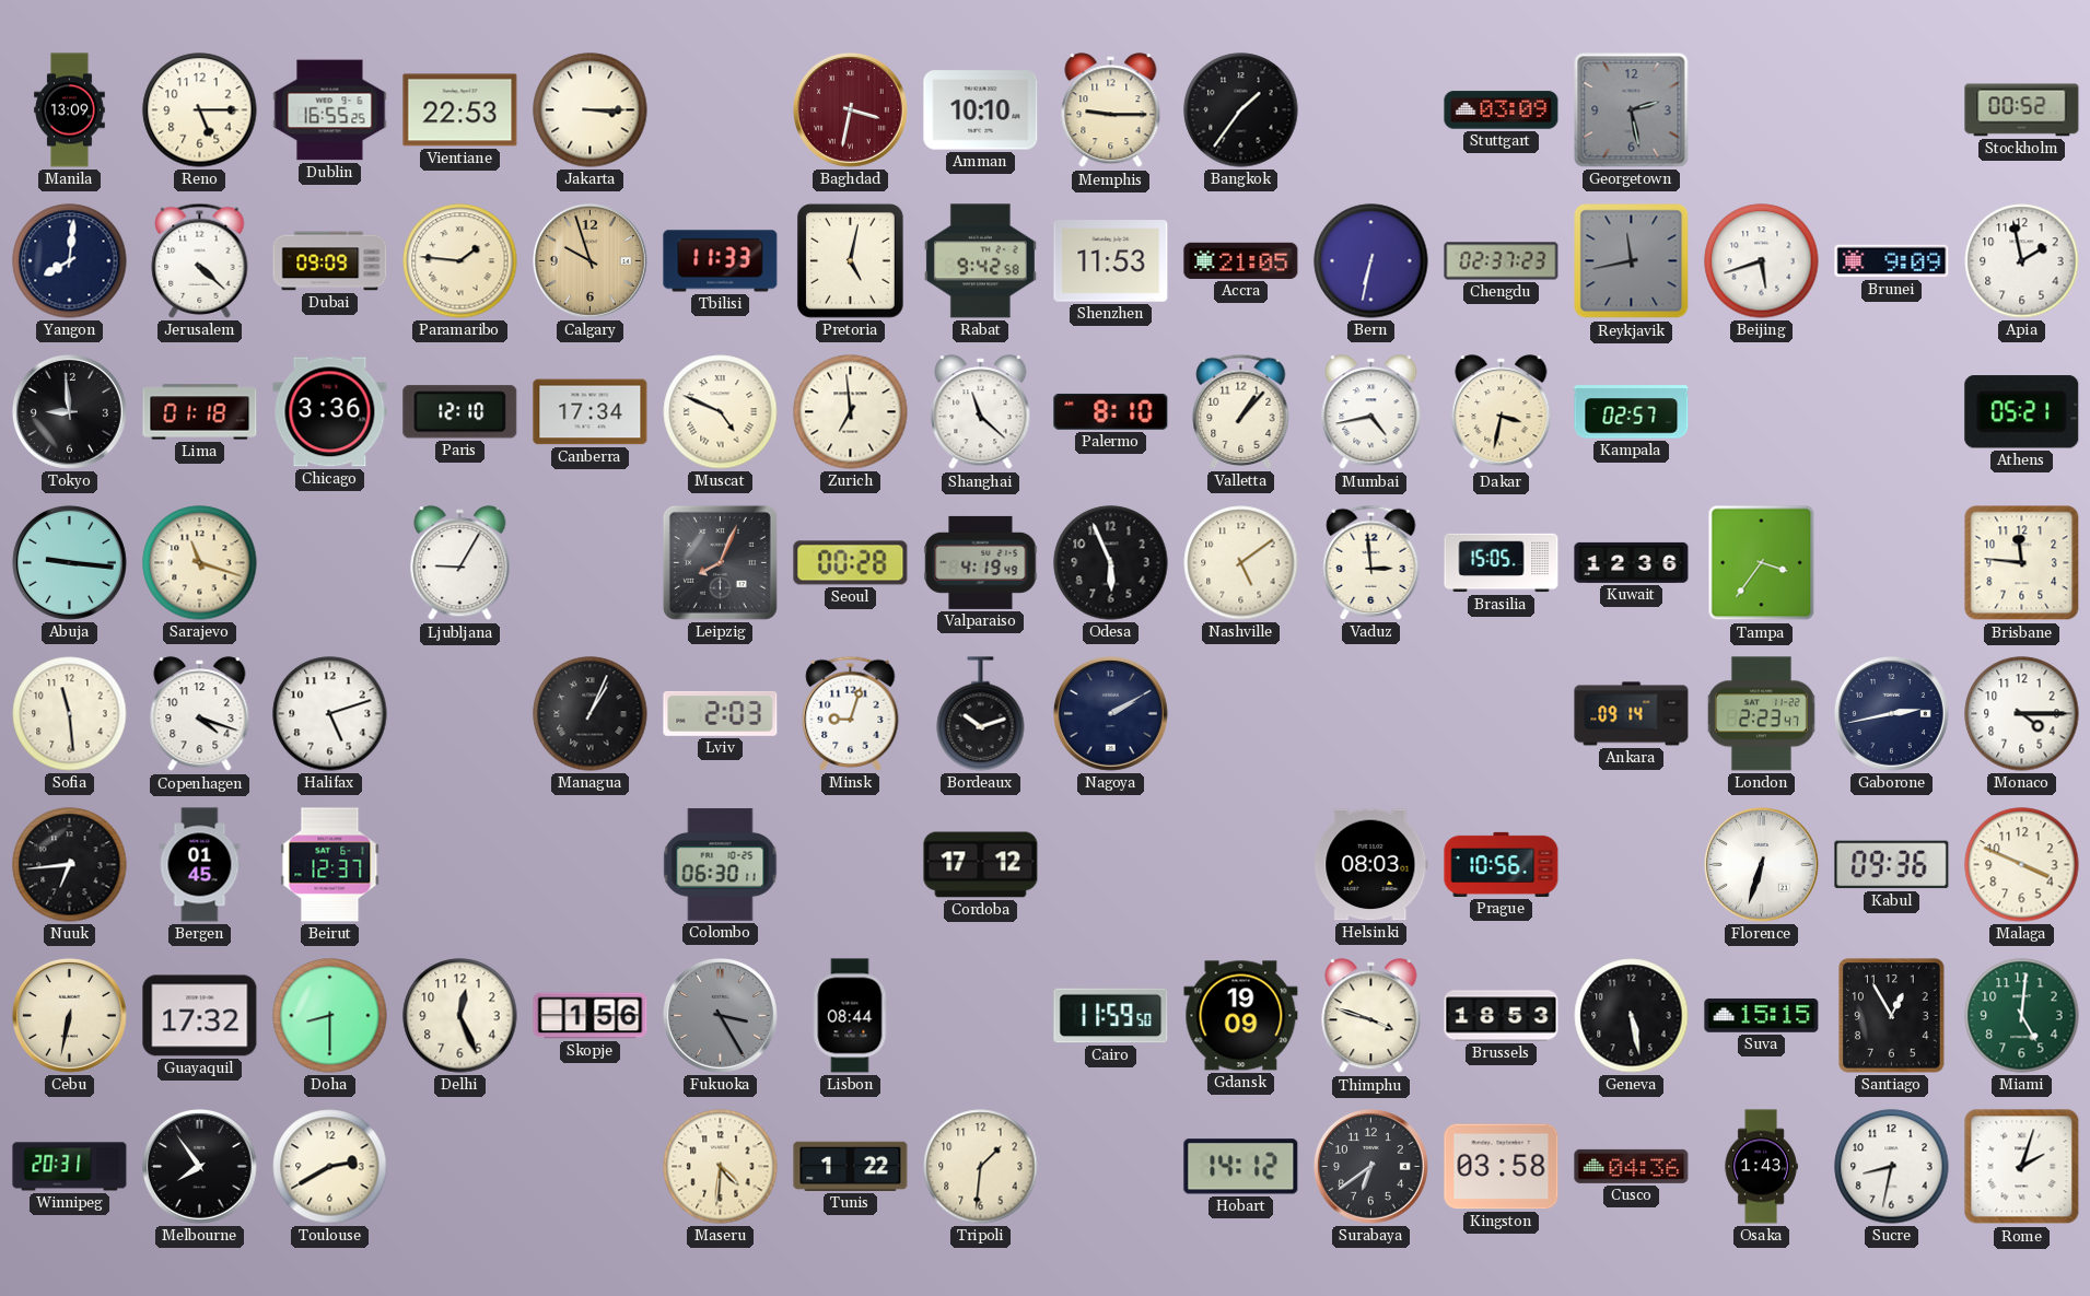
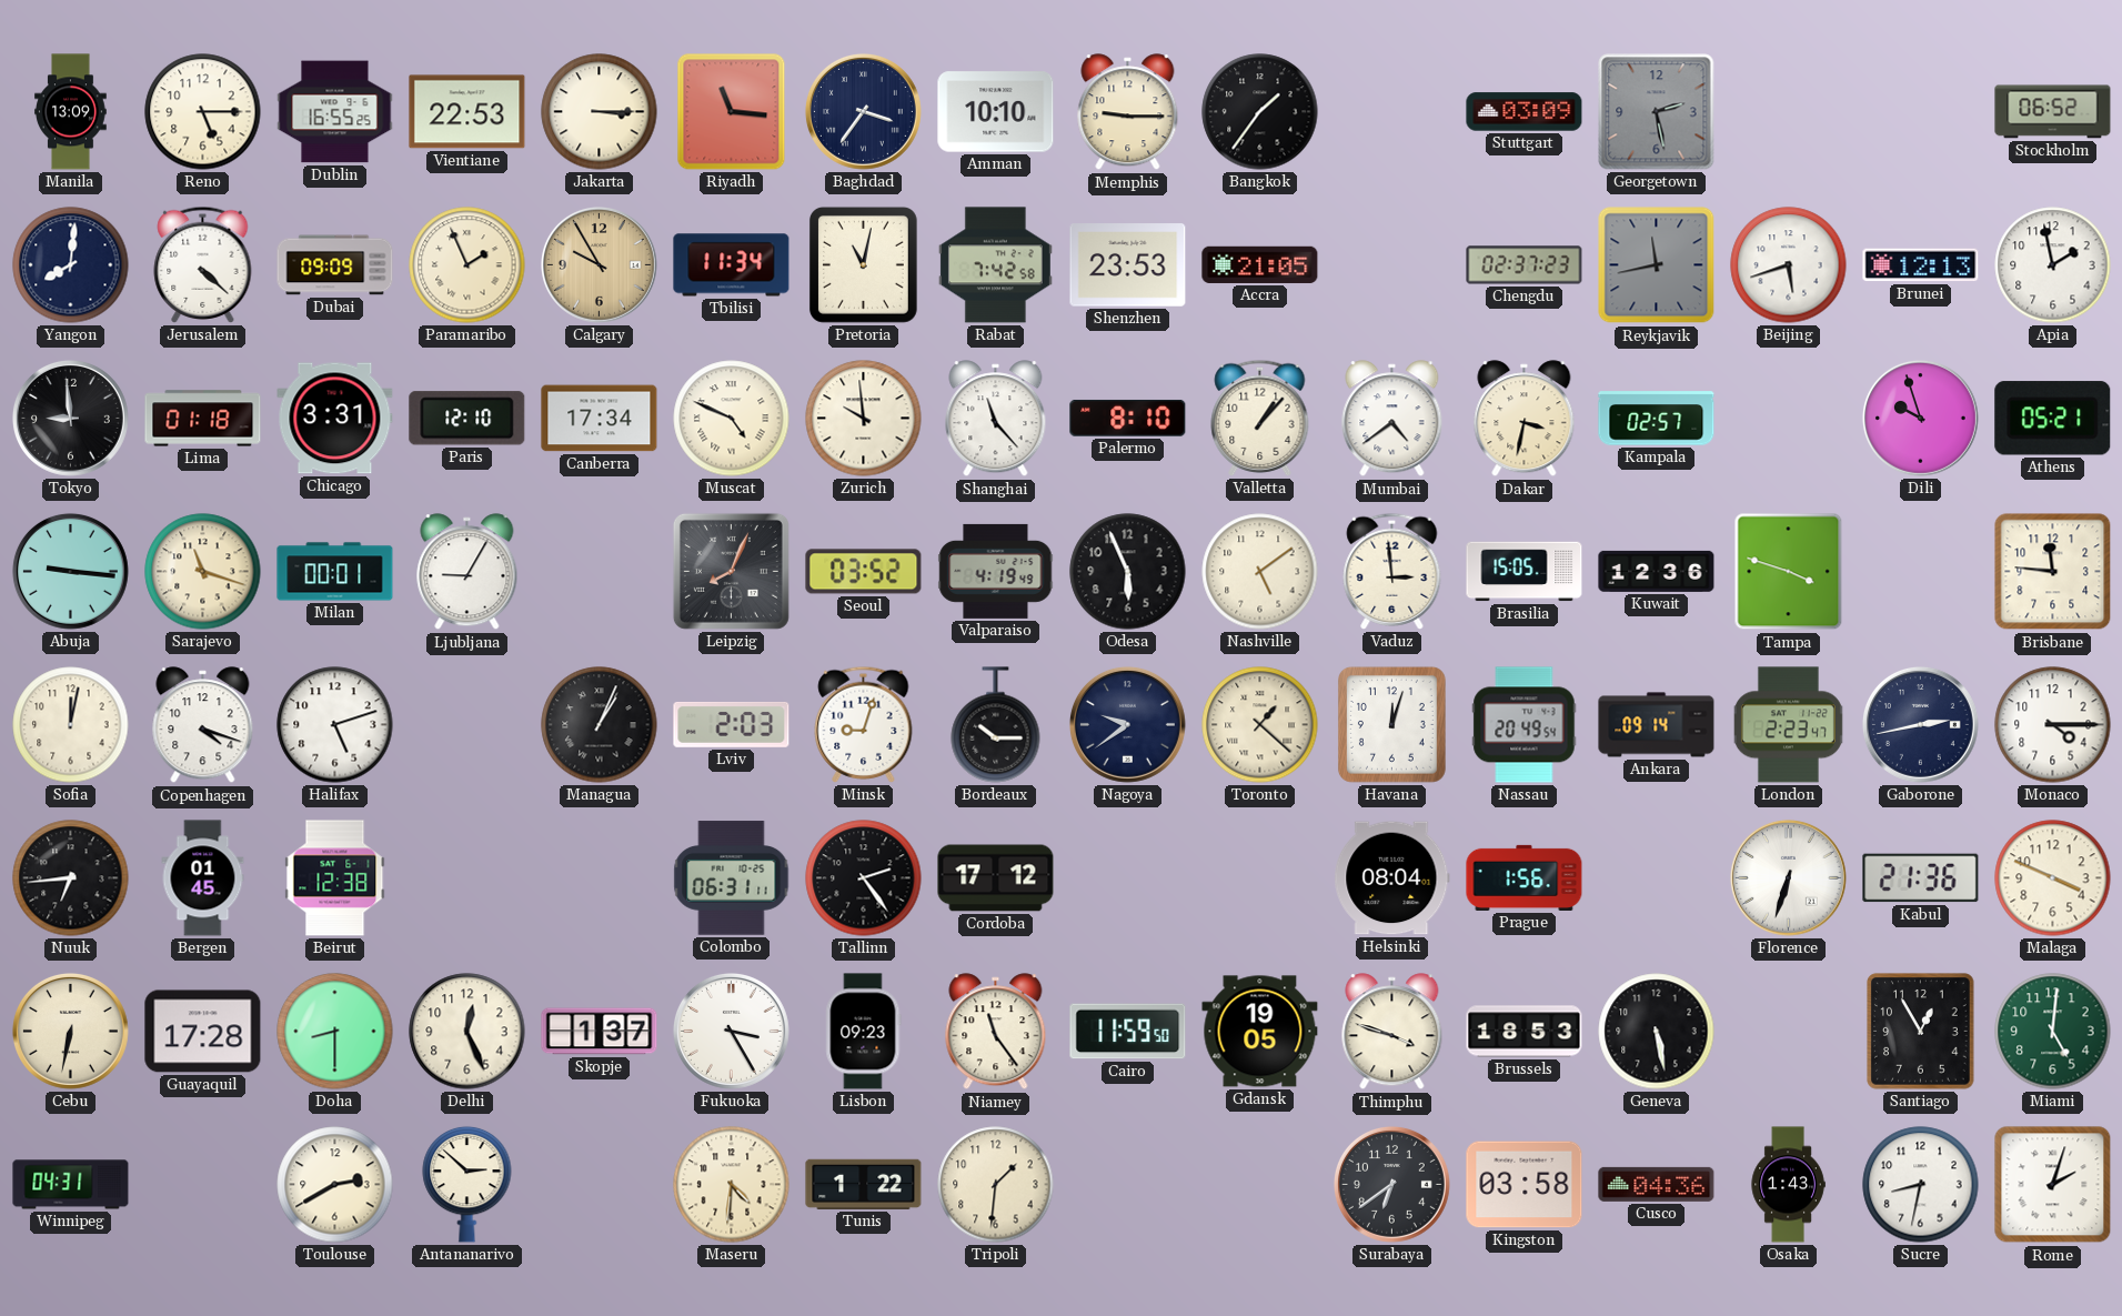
Riyadh: none -> 11:16 (732, 112)
Baghdad: 3:32 -> 3:36 (863, 111)
Baghdad dial: burgundy -> navy (863, 111)
Stockholm: 00:52 -> 06:52 (2053, 112)
Paramaribo: 1:46 -> 1:56 (467, 265)
Calgary: 9:57 -> 9:55 (599, 264)
Tbilisi: 11:33 -> 11:34 (732, 265)
Pretoria: 5:02 -> 11:02 (863, 264)
Rabat: 9:42 -> 7:42 (995, 265)
Shenzhen: 11:53 -> 23:53 (1128, 265)
Bern: 6:32 -> none (1371, 261)
Brunei: 9:09 -> 12:13 (1921, 265)
Chicago: 3:36 -> 3:31 (335, 419)
Zurich: 6:59 -> 9:59 (864, 419)
Shanghai: 11:22 -> 11:23 (996, 419)
Mumbai: 4:43 -> 4:39 (1392, 419)
Dili: none -> 9:57 (1920, 418)
Milan: none -> 00:01 (335, 572)
Seoul: 00:28 -> 03:52 (864, 572)
Tampa: 3:36 -> 3:48 (1789, 572)
Sofia: 11:29 -> 12:02 (71, 725)
Bordeaux: 10:12 -> 10:15 (996, 725)
Nagoya: 2:10 -> 9:39 (1127, 724)
Toronto: none -> 1:22 (1260, 725)
Havana: none -> 12:03 (1391, 724)
Nassau: none -> 20:49 (1525, 725)
Beirut: 12:37 -> 12:38 (335, 878)
Colombo: 06:30 -> 06:31 (732, 878)
Tallinn: none -> 2:24 (864, 878)
Helsinki: 08:03 -> 08:04 (1392, 878)
Prague: 10:56 -> 1:56 (1525, 877)
Kabul: 09:36 -> 21:36 (1921, 878)
Guayaquil: 17:32 -> 17:28 (203, 1032)
Skopje: 1:56 -> 1:37 (600, 1032)
Fukuoka dial: grey -> white (731, 1031)
Lisbon: 08:44 -> 09:23 (864, 1032)
Niamey: none -> 11:24 (996, 1032)
Gdansk: 19:09 -> 19:05 (1260, 1032)
Suva: 15:15 -> none (1762, 1016)
Winnipeg: 20:31 -> 04:31 (71, 1185)
Melbourne: 7:54 -> none (199, 1166)
Antananarivo: none -> 2:52 (467, 1184)
Hobart: 14:12 -> none (1241, 1167)
